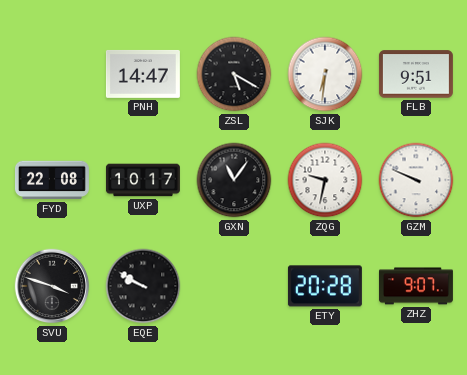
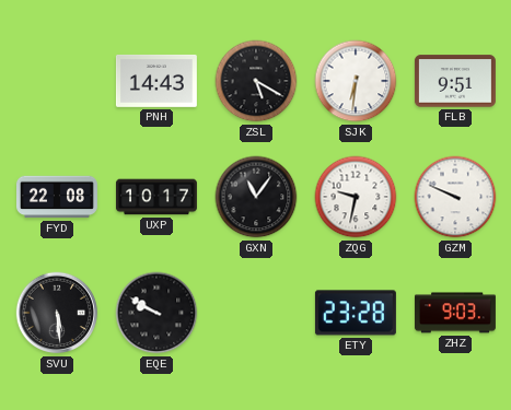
PNH: 14:47 -> 14:43 (156, 81)
SVU: 3:48 -> 5:29 (57, 313)
ETY: 20:28 -> 23:28 (356, 313)
ZHZ: 9:07 -> 9:03 (455, 313)
